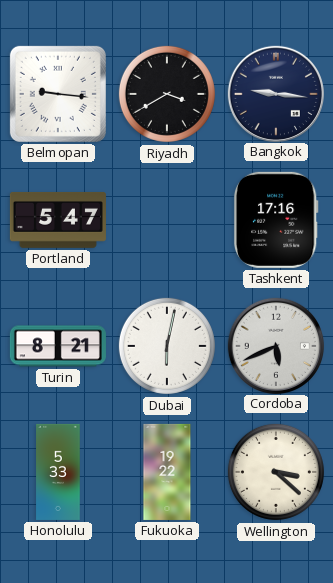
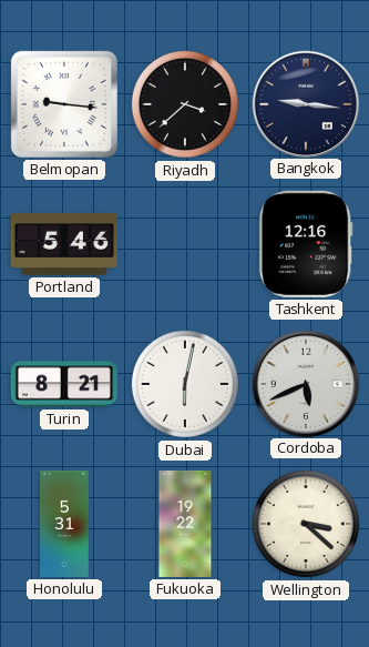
Riyadh: 3:40 -> 3:38 (185, 104)
Portland: 5:47 -> 5:46 (64, 244)
Tashkent: 17:16 -> 12:16 (306, 244)
Honolulu: 5:33 -> 5:31 (64, 524)
